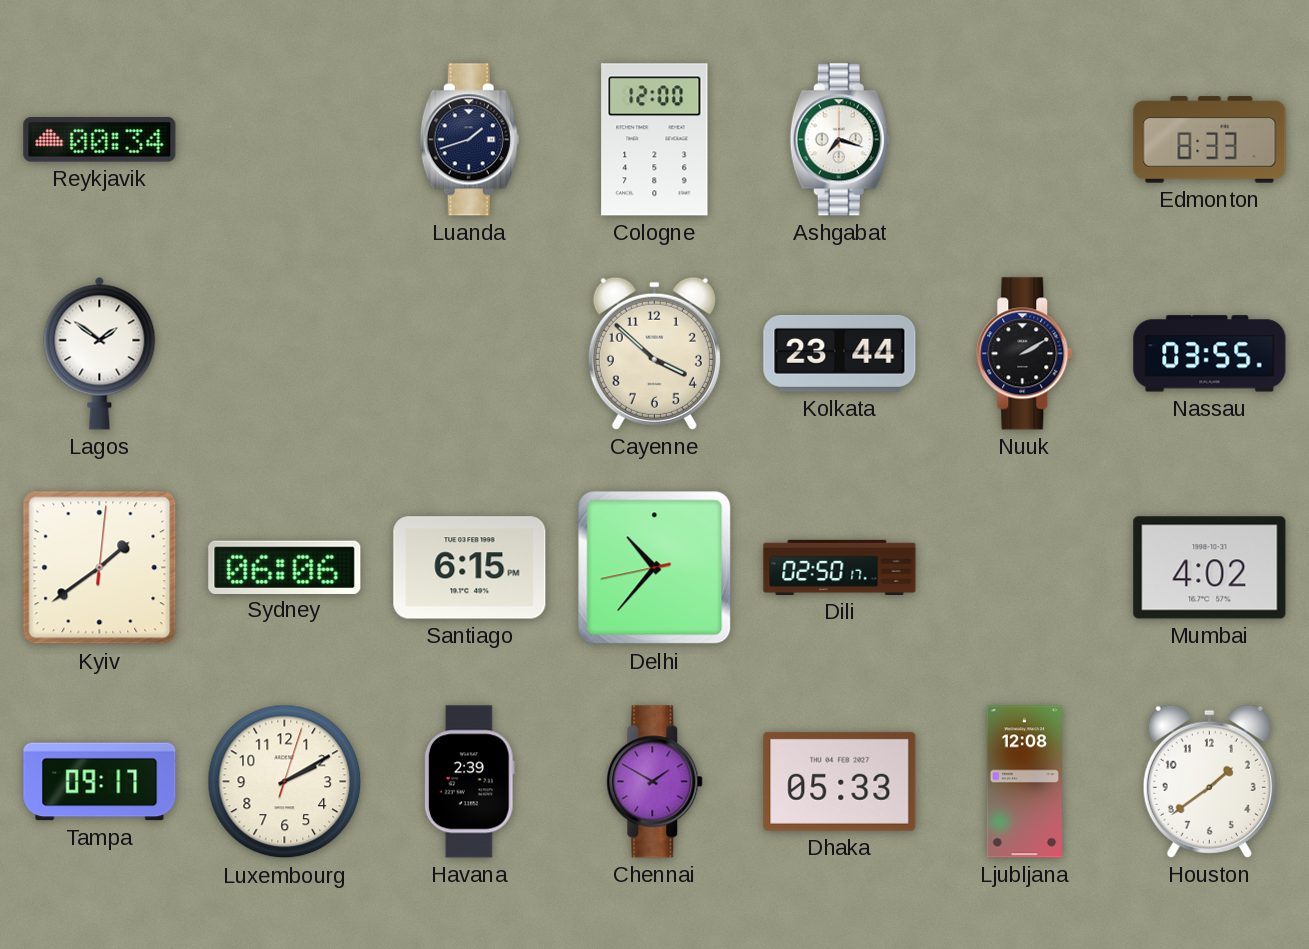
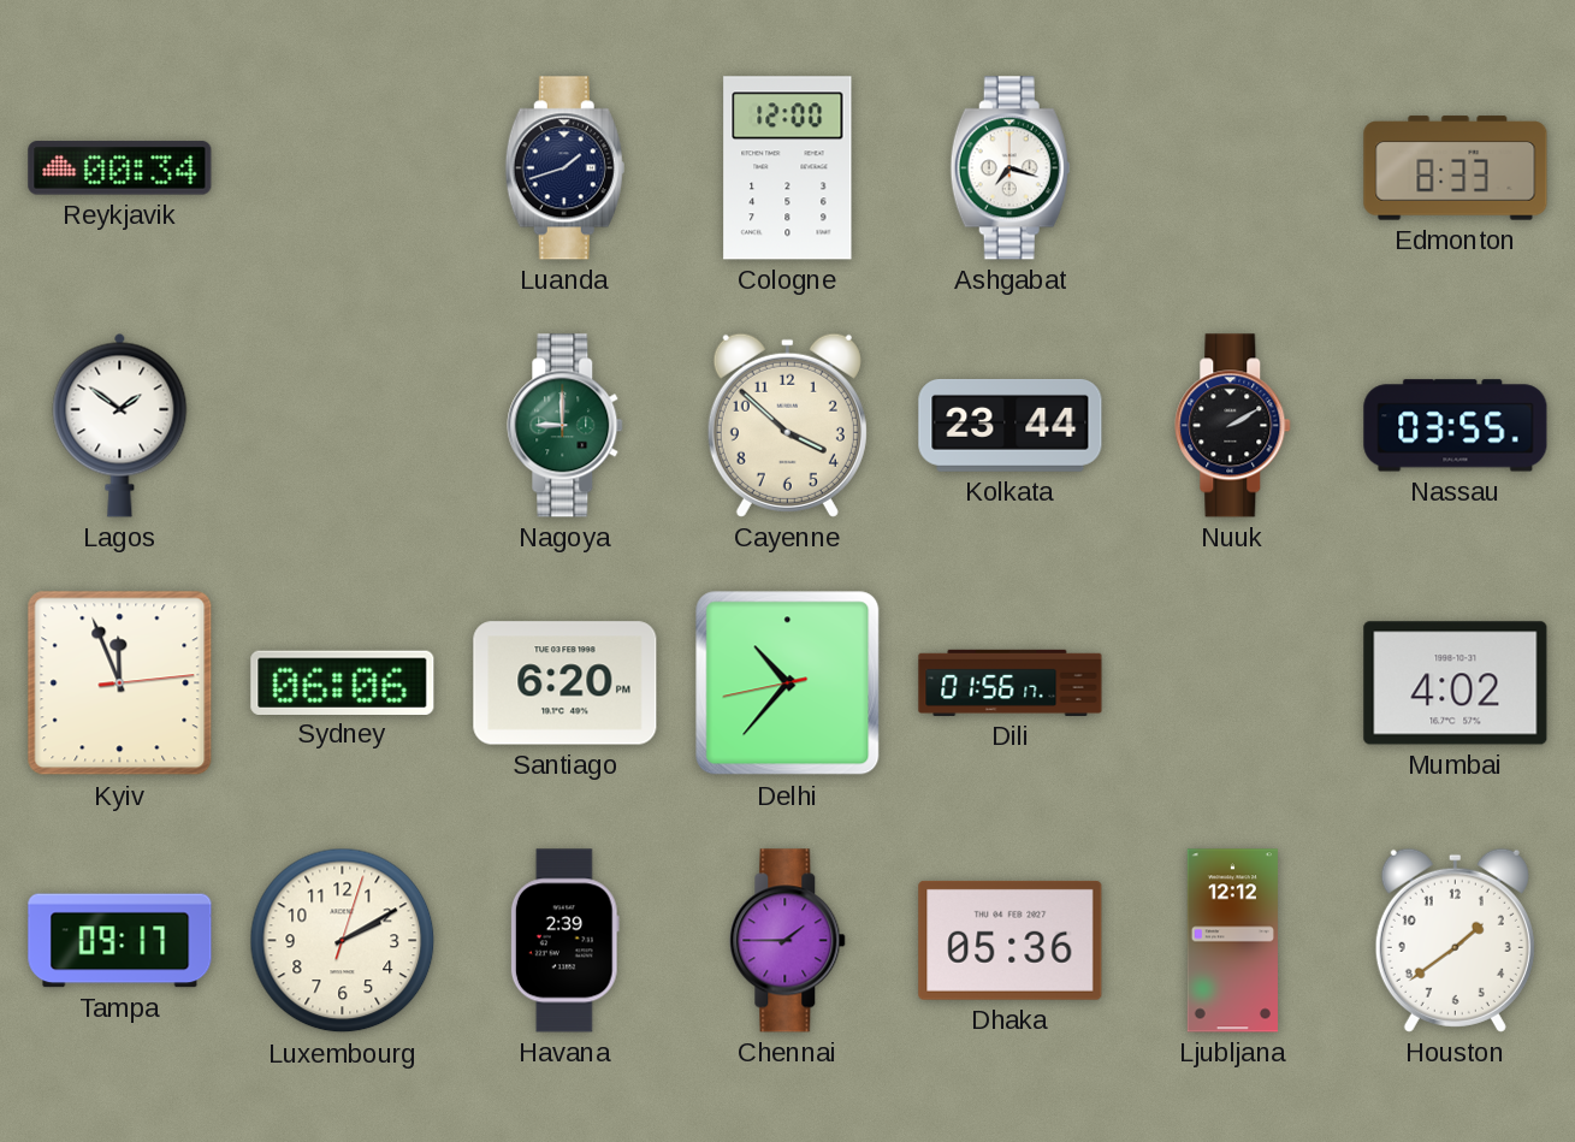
Nagoya: none -> 9:00 (566, 426)
Kyiv: 1:39 -> 11:56 (120, 684)
Santiago: 6:15 -> 6:20 (566, 684)
Dili: 02:50 -> 01:56 (1011, 682)
Chennai: 1:50 -> 1:45 (788, 941)
Dhaka: 05:33 -> 05:36 (1011, 940)
Ljubljana: 12:08 -> 12:12 (1232, 941)
